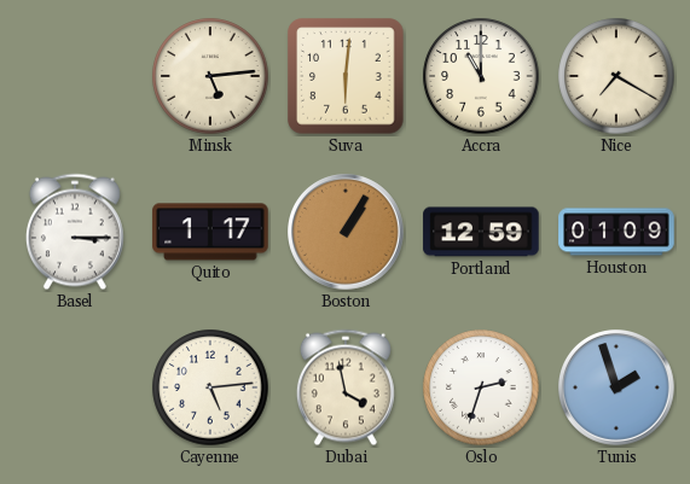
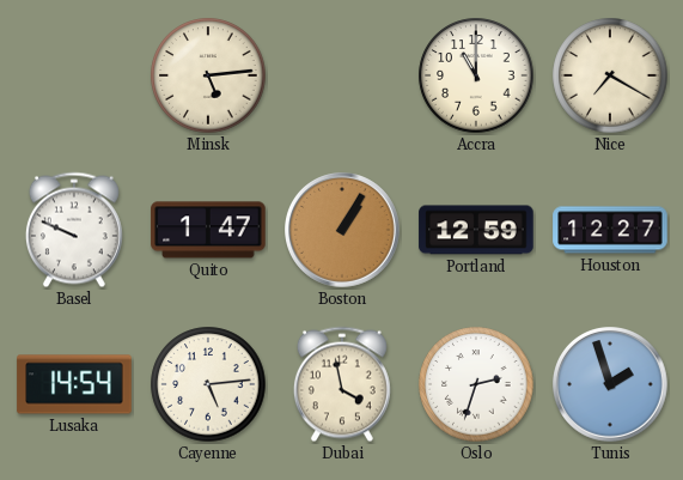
Suva: 6:01 -> none (346, 76)
Basel: 3:15 -> 9:49 (74, 230)
Quito: 1:17 -> 1:47 (208, 230)
Houston: 01:09 -> 12:27 (610, 230)
Lusaka: none -> 14:54 (74, 384)
